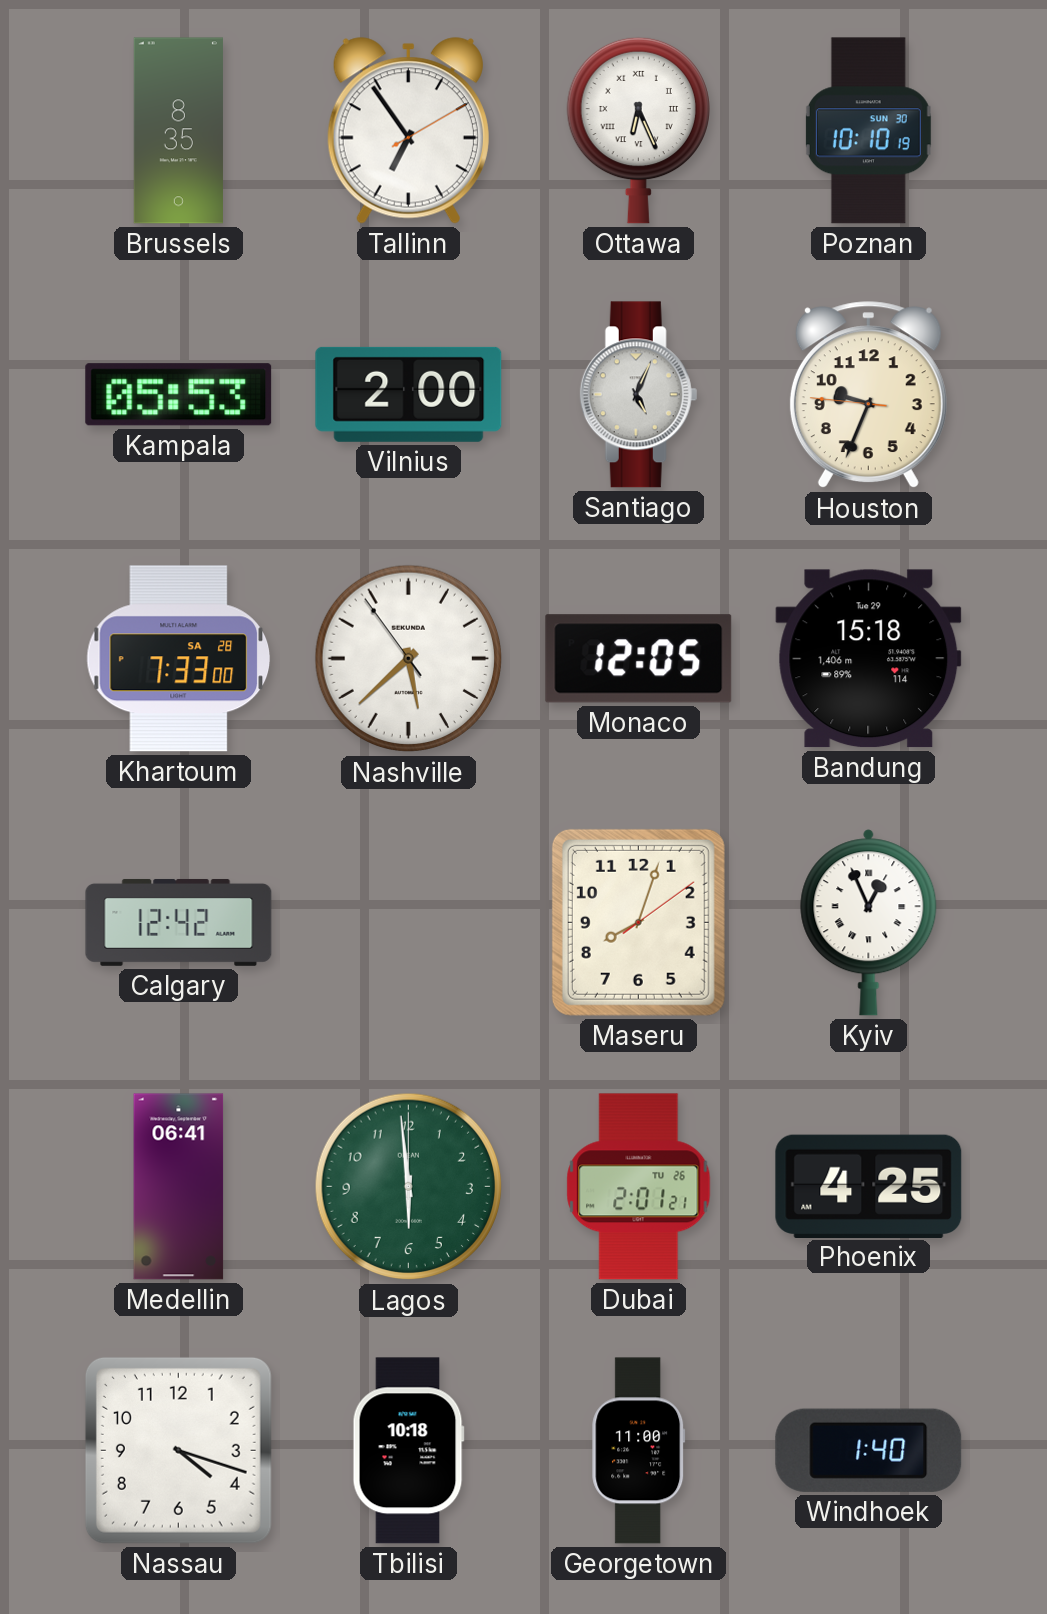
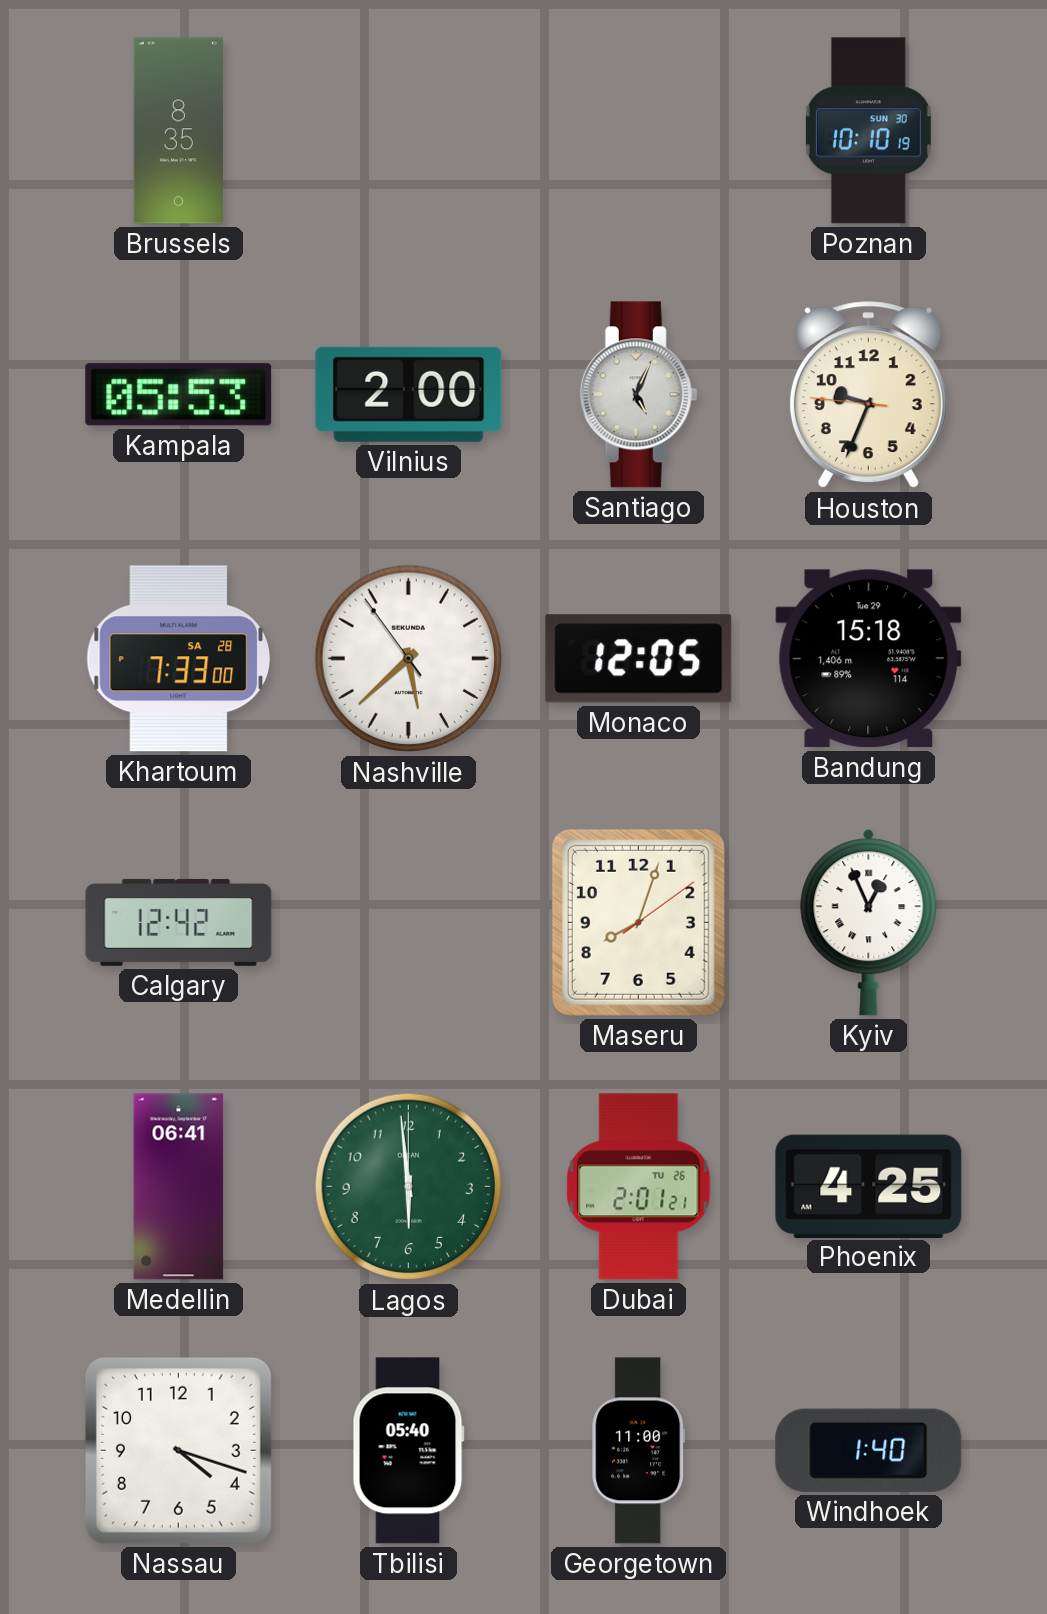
Tallinn: 6:54 -> none (408, 131)
Ottawa: 6:26 -> none (638, 130)
Tbilisi: 10:18 -> 05:40 (408, 1451)
